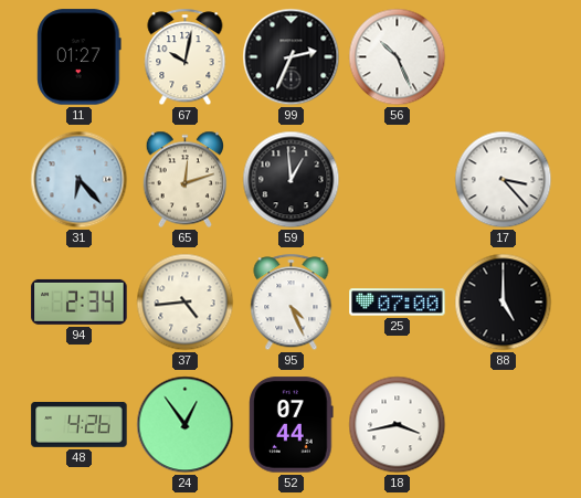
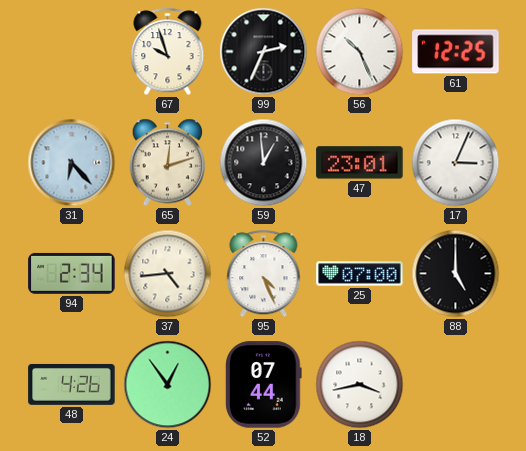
11: 01:27 -> none (80, 57)
67: 10:02 -> 9:57 (168, 52)
61: none -> 12:25 (456, 52)
47: none -> 23:01 (360, 163)
17: 3:23 -> 3:04 (456, 163)
